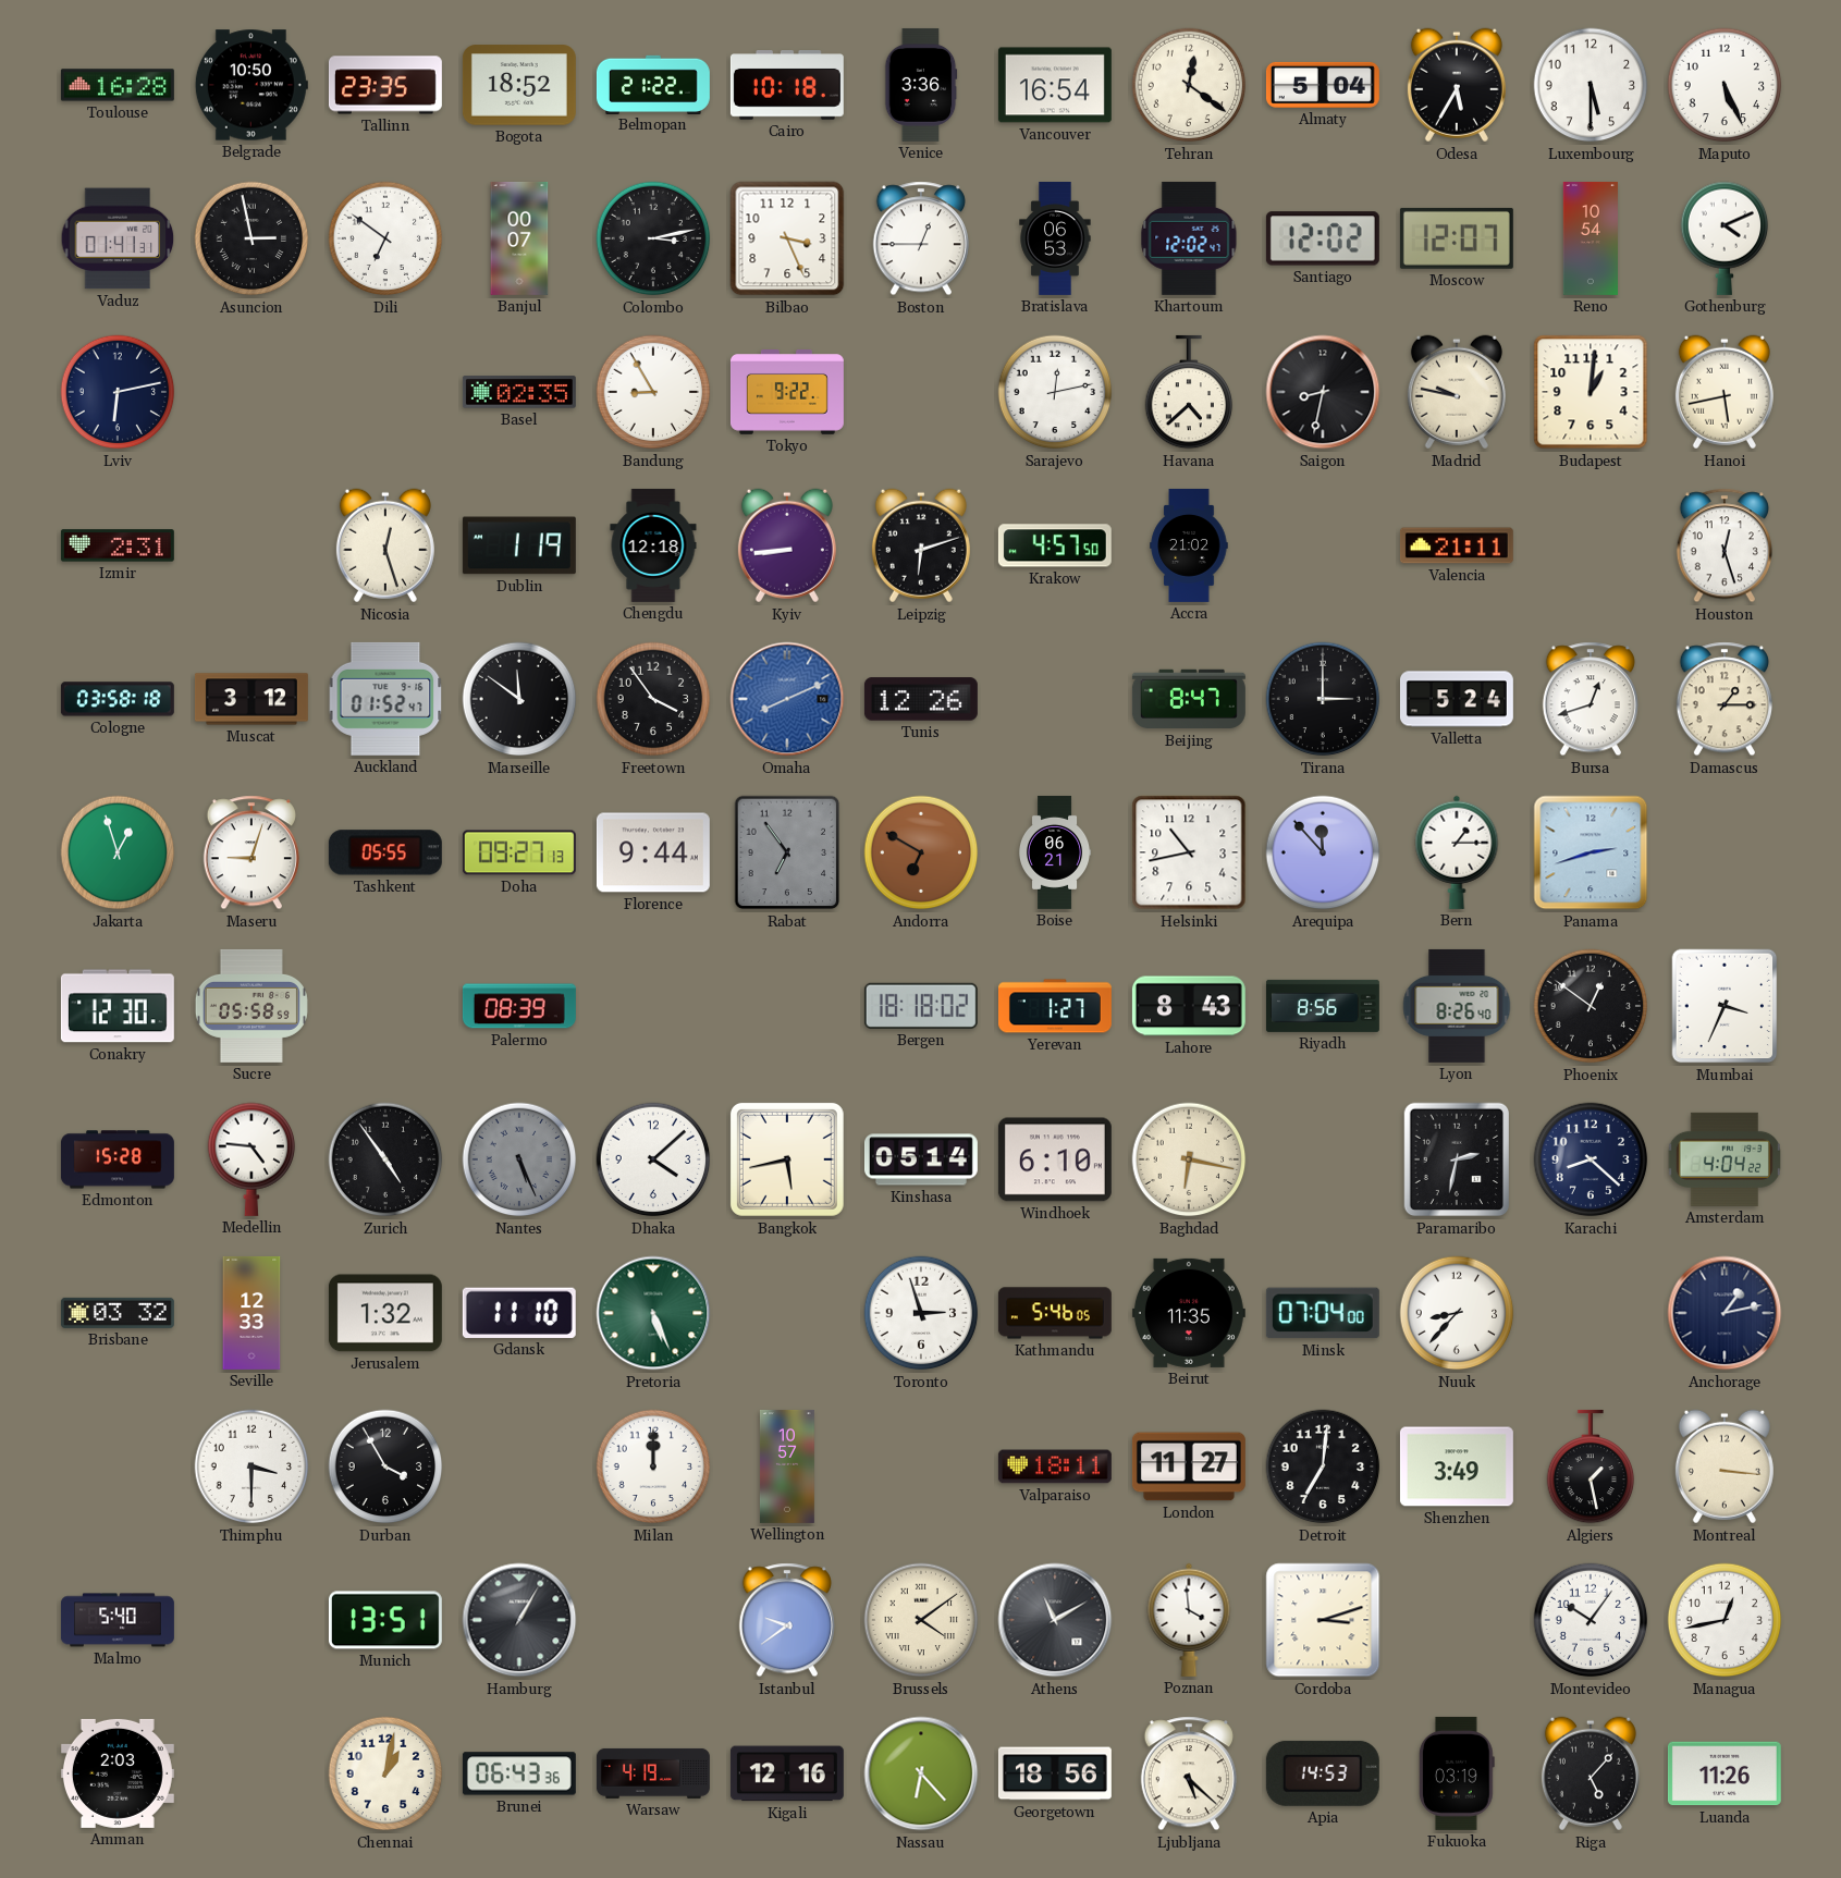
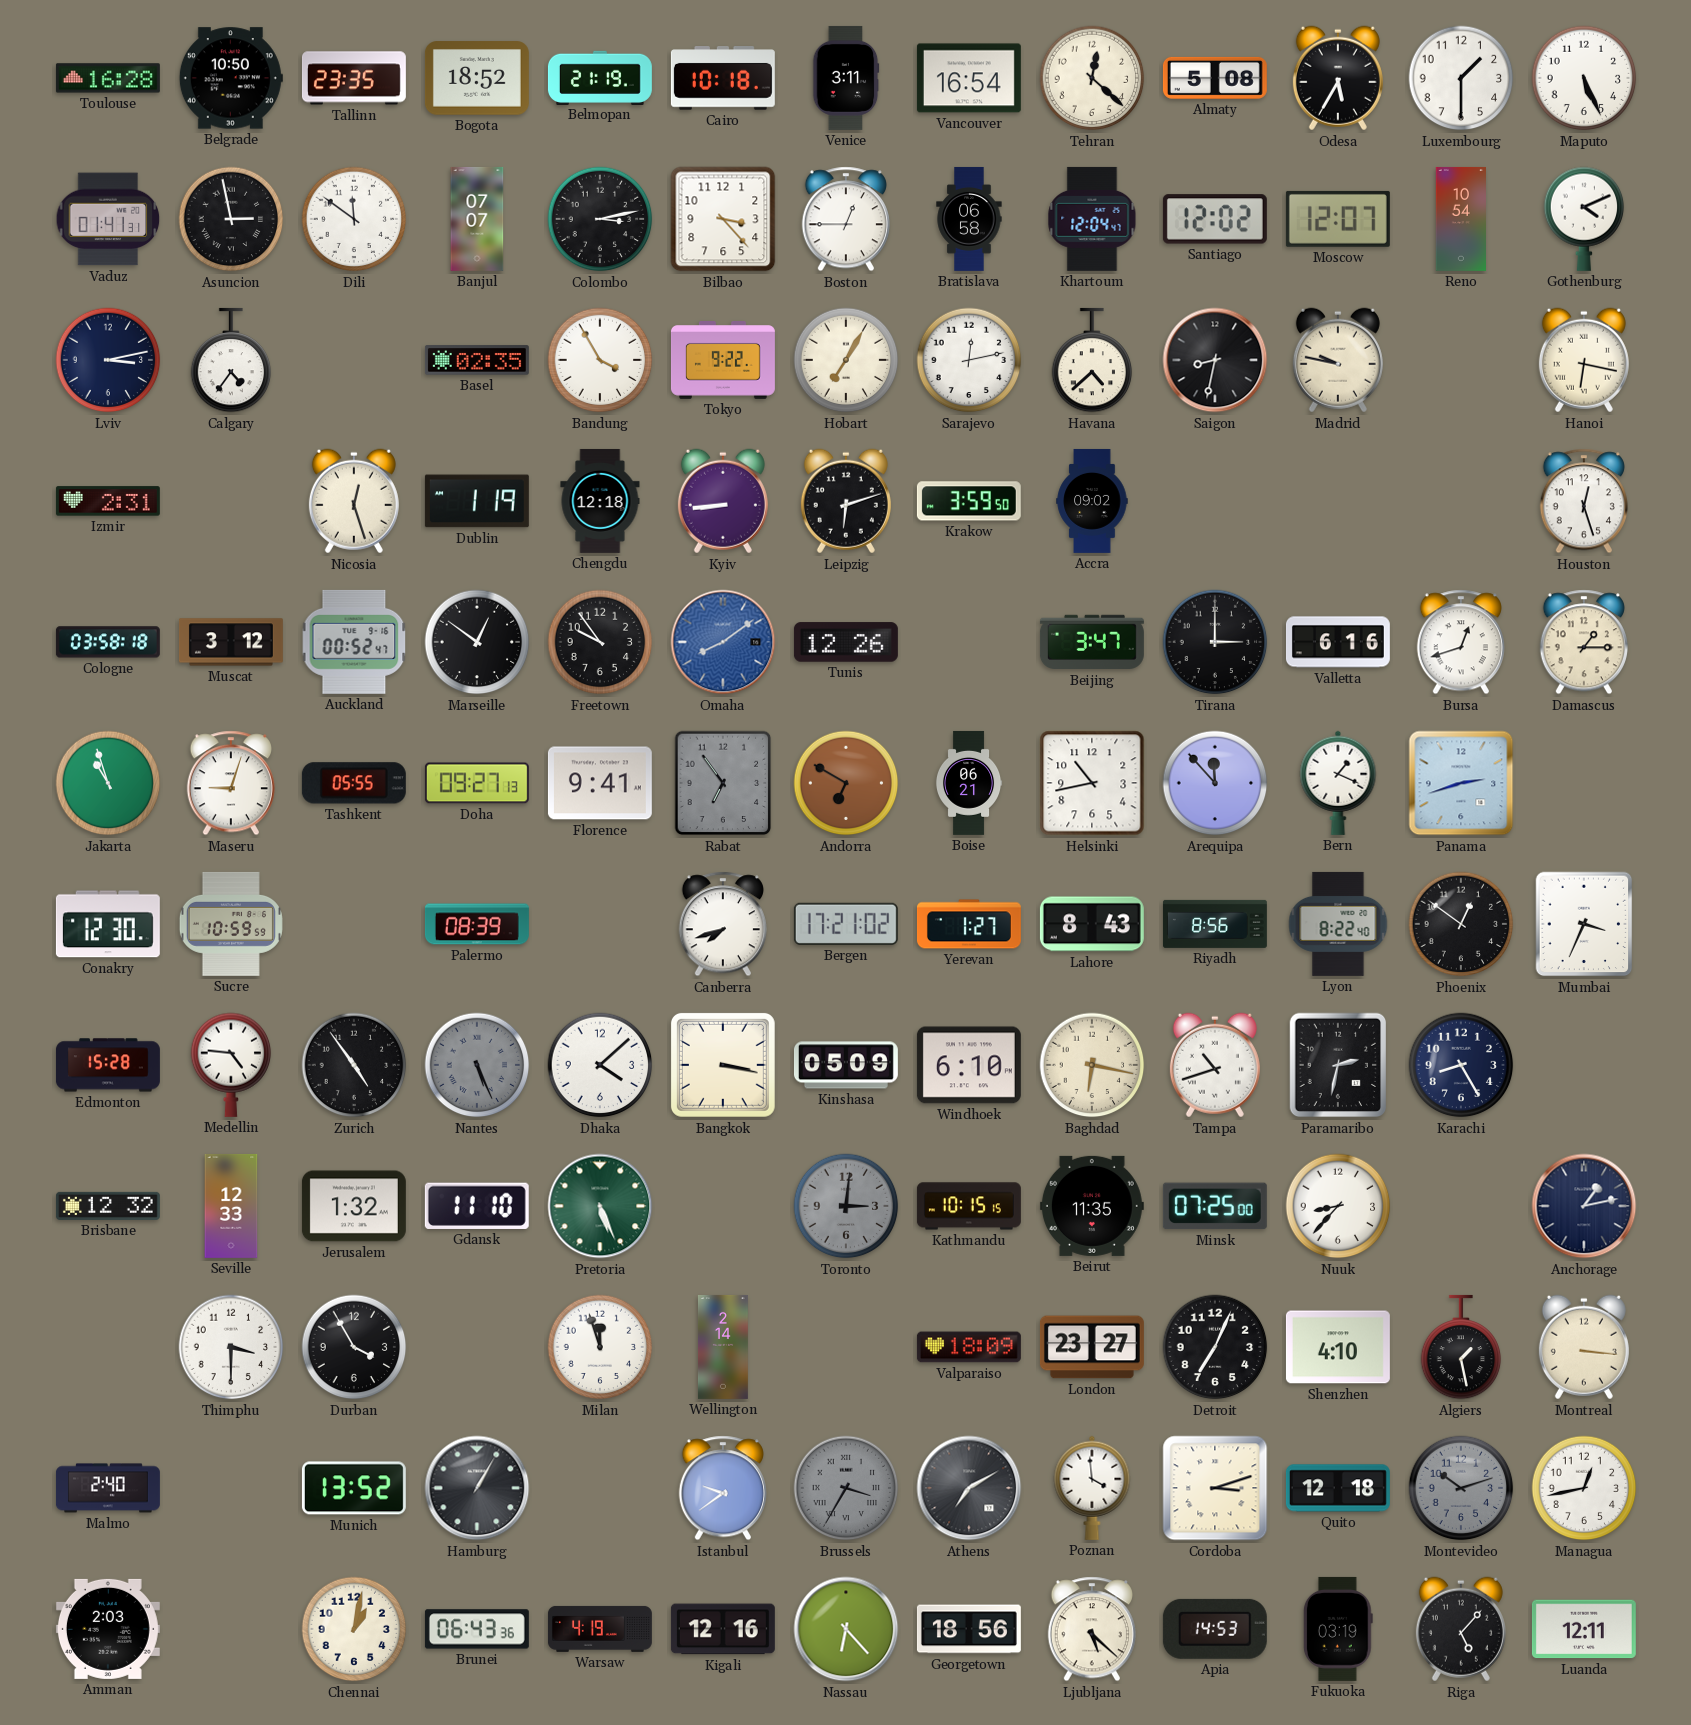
Belmopan: 21:22 -> 21:19 (600, 77)
Venice: 3:36 -> 3:11 (846, 78)
Tehran: 12:21 -> 12:22 (1092, 78)
Almaty: 5:04 -> 5:08 (1215, 78)
Luxembourg: 5:30 -> 1:30 (1461, 78)
Dili: 6:51 -> 11:51 (354, 219)
Banjul: 00:07 -> 07:07 (477, 219)
Bilbao: 3:26 -> 3:23 (723, 219)
Bratislava: 06:53 -> 06:58 (969, 219)
Khartoum: 12:02 -> 12:04 (1092, 219)
Lviv: 6:13 -> 3:13 (108, 360)
Calgary: none -> 4:36 (231, 360)
Bandung: 8:55 -> 3:55 (600, 360)
Hobart: none -> 7:05 (846, 360)
Budapest: 1:01 -> none (1591, 392)
Hanoi: 5:43 -> 6:17 (1584, 360)
Krakow: 4:57 -> 3:59 (969, 501)
Accra: 21:02 -> 09:02 (1092, 501)
Valencia: 21:11 -> none (1457, 545)
Auckland: 01:52 -> 00:52 (354, 642)
Marseille: 11:51 -> 12:51 (477, 642)
Freetown: 3:54 -> 9:54 (600, 642)
Omaha: 8:11 -> 8:09 (723, 642)
Beijing: 8:47 -> 3:47 (1092, 642)
Valletta: 5:24 -> 6:16 (1338, 642)
Jakarta: 12:57 -> 10:57 (108, 783)
Florence: 9:44 -> 9:41 (600, 783)
Bern: 1:15 -> 1:19 (1338, 783)
Sucre: 05:58 -> 10:59 (231, 924)
Canberra: none -> 7:42 (723, 924)
Bergen: 18:18 -> 17:21 (846, 924)
Lyon: 8:26 -> 8:22 (1338, 924)
Bangkok: 5:43 -> 3:17 (723, 1065)
Kinshasa: 05:14 -> 05:09 (846, 1065)
Tampa: none -> 10:42 (1215, 1065)
Karachi: 8:22 -> 8:25 (1461, 1065)
Amsterdam: 4:04 -> none (1725, 1159)
Brisbane: 03:32 -> 12:32 (108, 1206)
Toronto: 2:57 -> 3:01 (846, 1206)
Toronto dial: white -> grey (846, 1206)
Kathmandu: 5:46 -> 10:15 (969, 1206)
Minsk: 07:04 -> 07:25 (1215, 1206)
Milan: 12:00 -> 11:57 (600, 1347)
Wellington: 10:57 -> 2:14 (723, 1347)
Valparaiso: 18:11 -> 18:09 (969, 1347)
London: 11:27 -> 23:27 (1092, 1347)
Detroit: 7:01 -> 7:04 (1215, 1347)
Shenzhen: 3:49 -> 4:10 (1338, 1347)
Malmo: 5:40 -> 2:40 (108, 1488)
Munich: 13:51 -> 13:52 (354, 1488)
Brussels: 4:09 -> 3:35 (846, 1488)
Brussels dial: cream -> grey (846, 1488)
Athens: 11:10 -> 7:10 (969, 1488)
Quito: none -> 12:18 (1338, 1488)
Montevideo: 10:06 -> 10:12 (1461, 1488)
Montevideo dial: white -> grey (1461, 1488)
Luanda: 11:26 -> 12:11 (1584, 1629)
